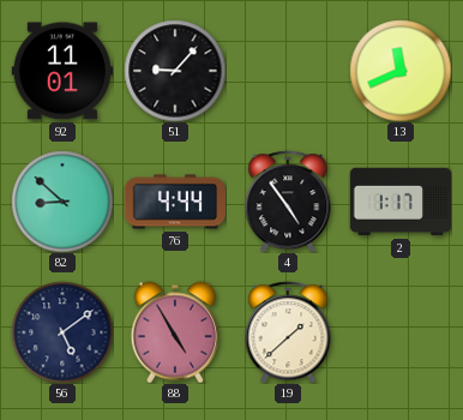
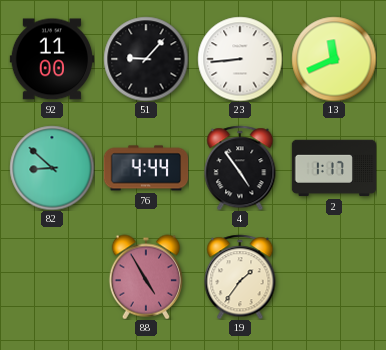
92: 11:01 -> 11:00 (51, 59)
23: none -> 8:44 (240, 59)
56: 5:09 -> none (62, 332)
19: 1:38 -> 1:36 (240, 277)
